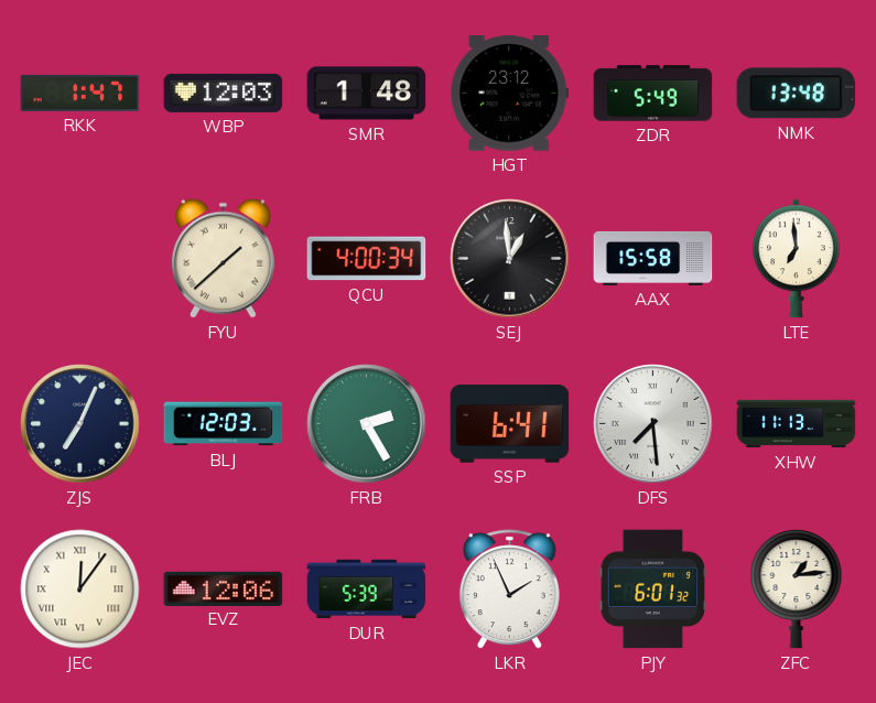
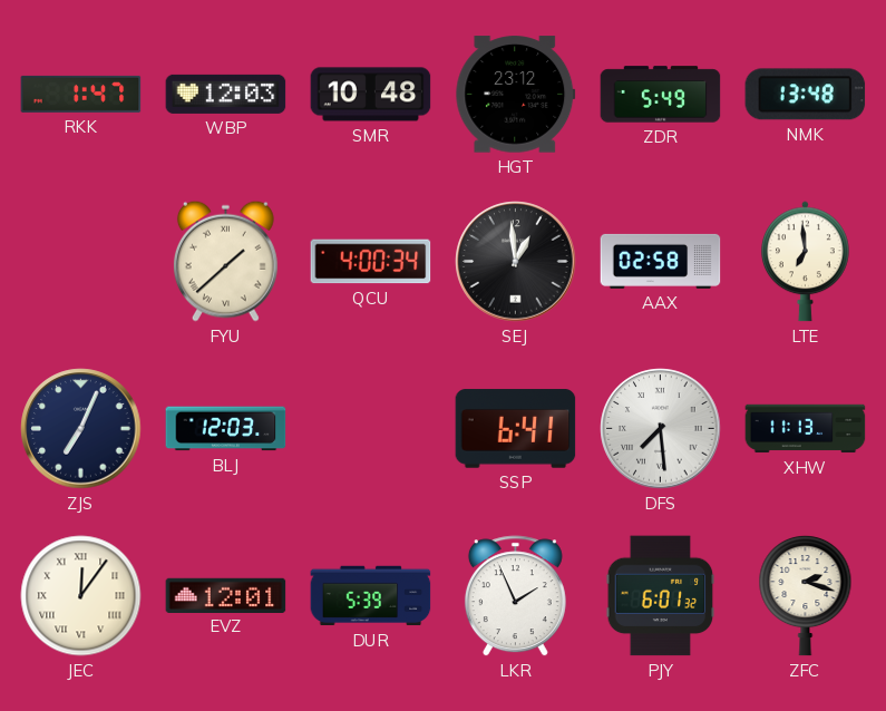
SMR: 1:48 -> 10:48 (371, 95)
AAX: 15:58 -> 02:58 (661, 261)
FRB: 2:25 -> none (367, 424)
EVZ: 12:06 -> 12:01 (226, 595)
ZFC: 1:14 -> 2:18 (806, 595)
